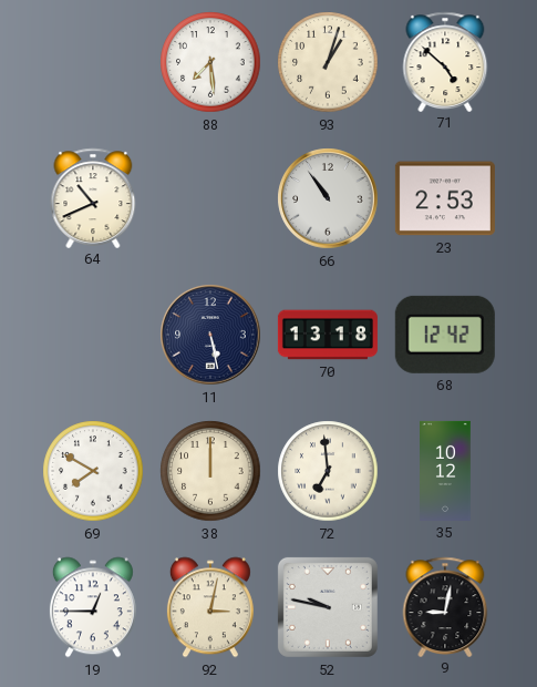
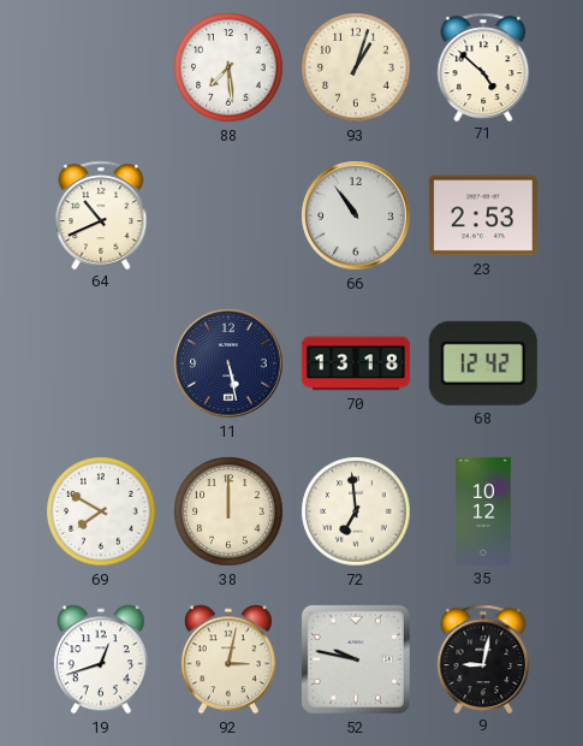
19: 12:45 -> 12:42 (101, 659)
